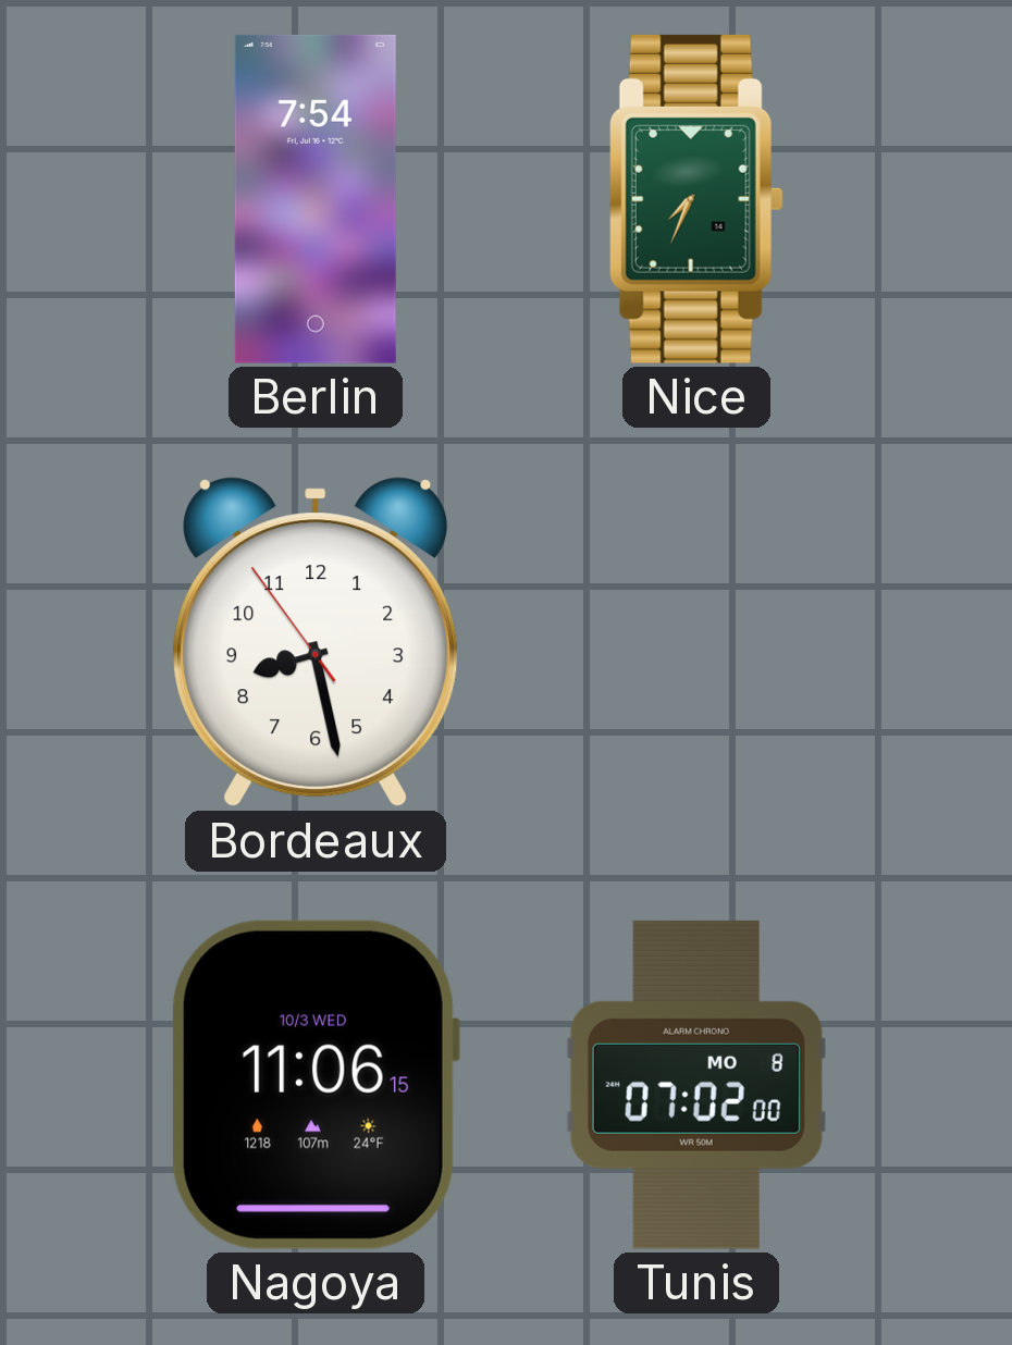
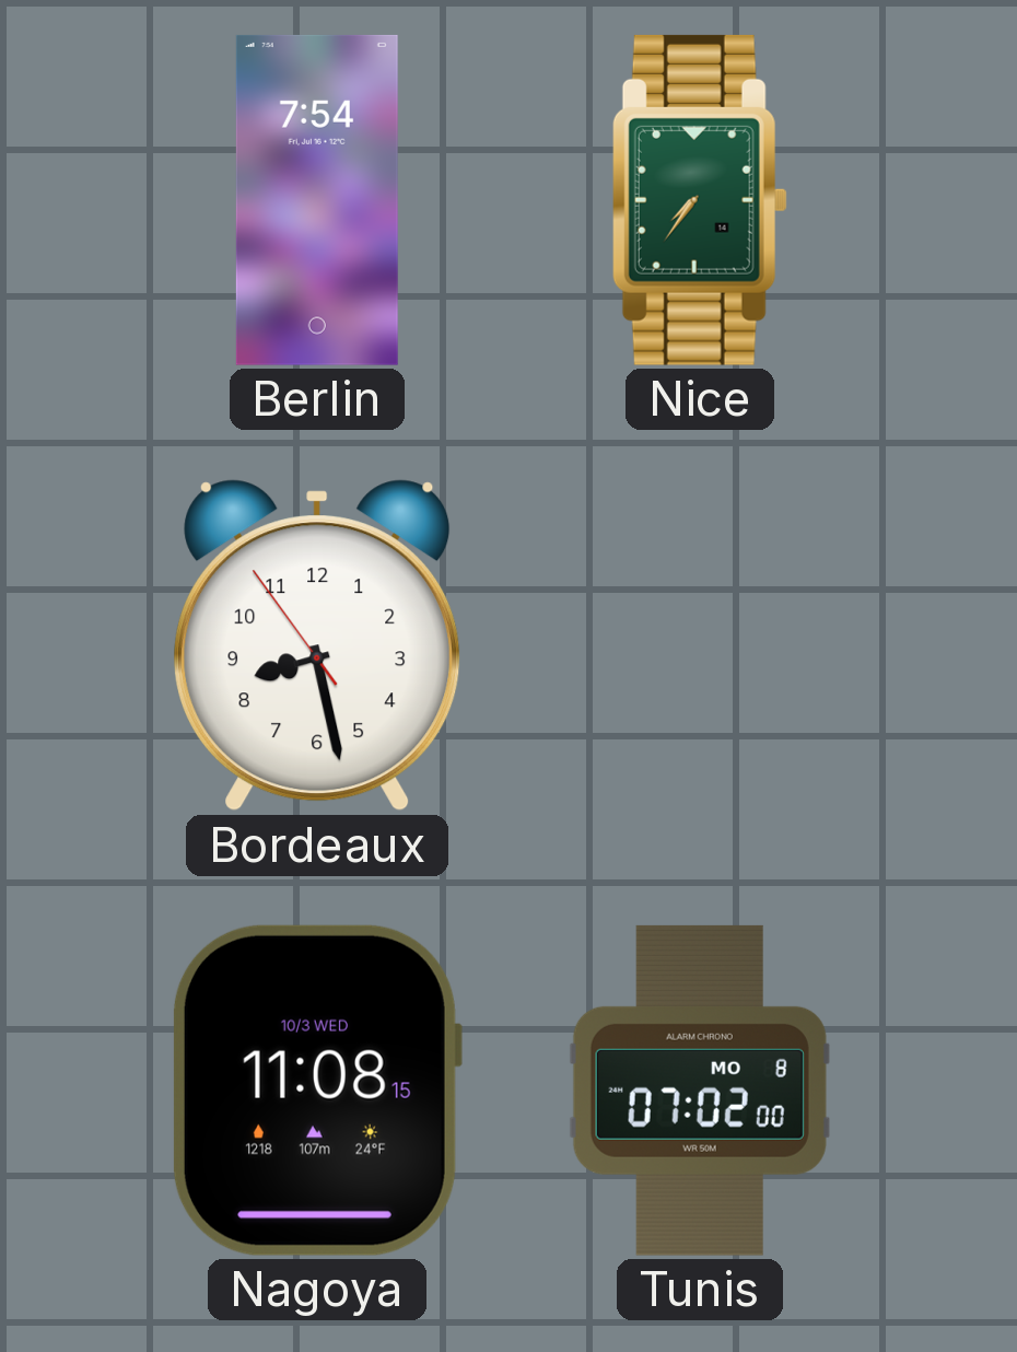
Nice: 7:34 -> 7:36 (700, 200)
Nagoya: 11:06 -> 11:08 (316, 1091)
